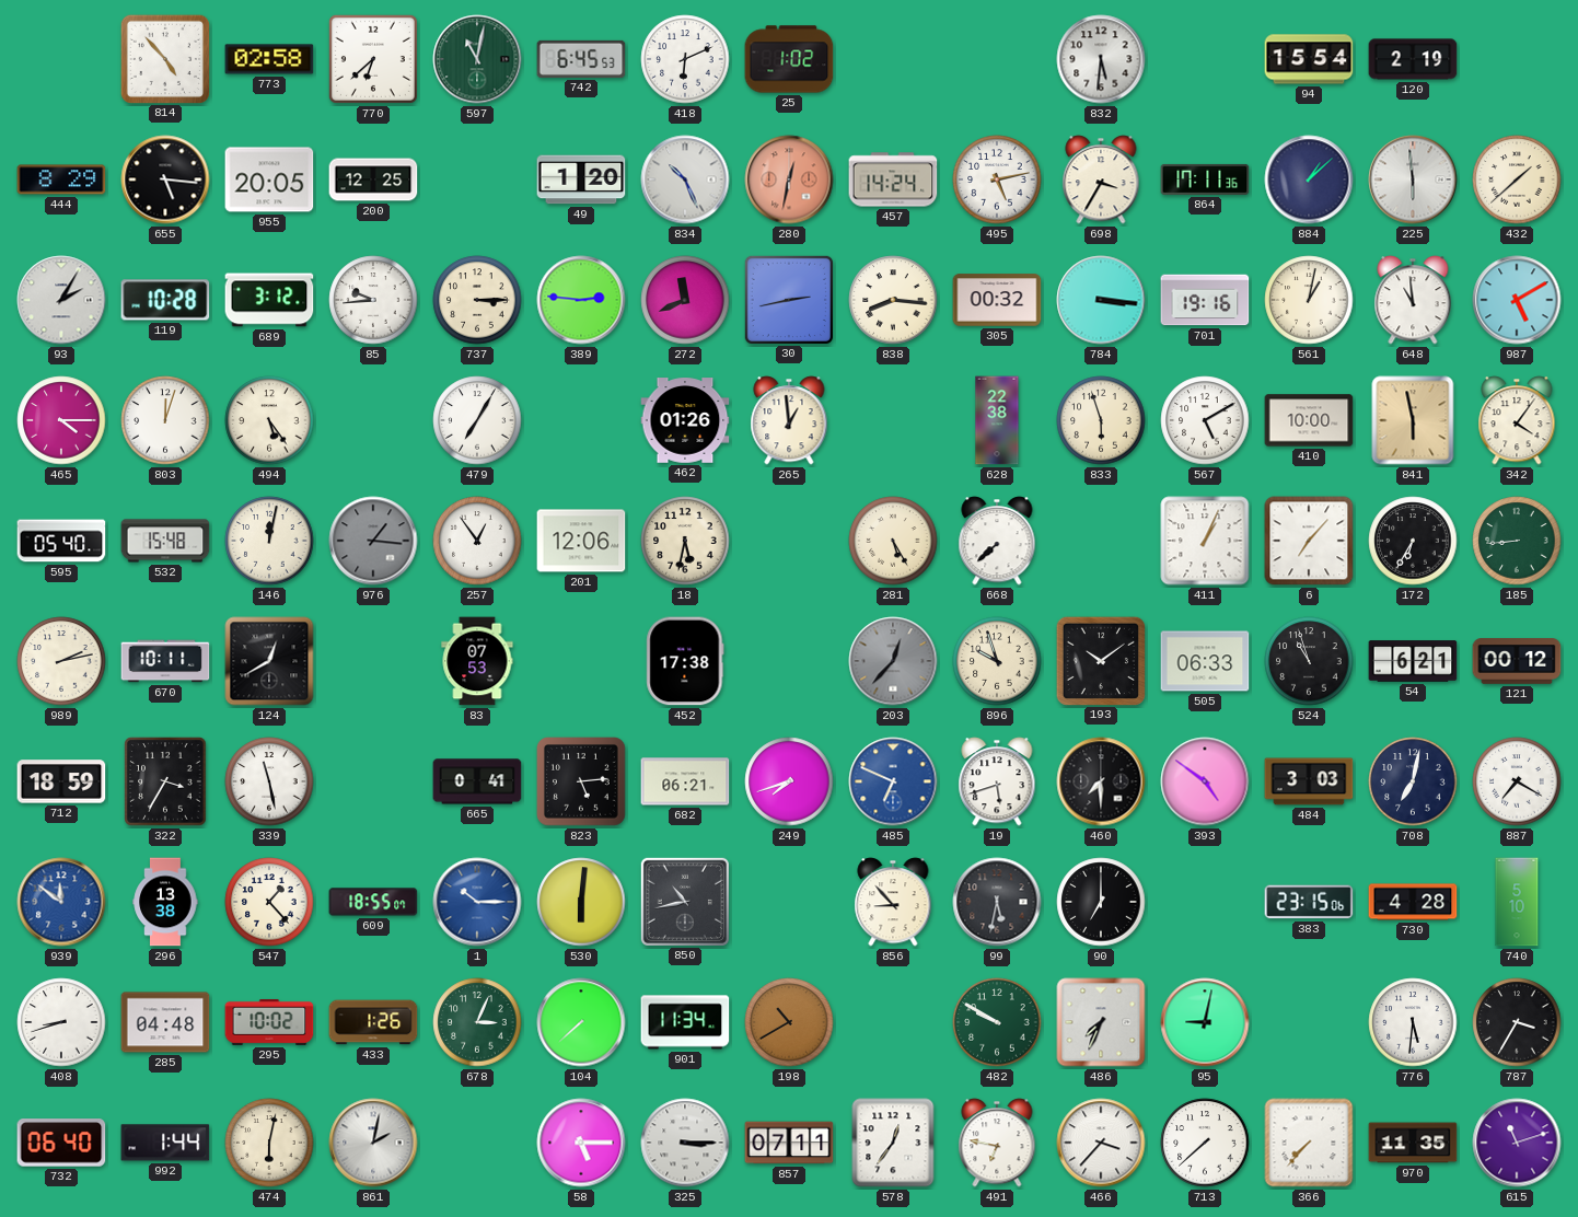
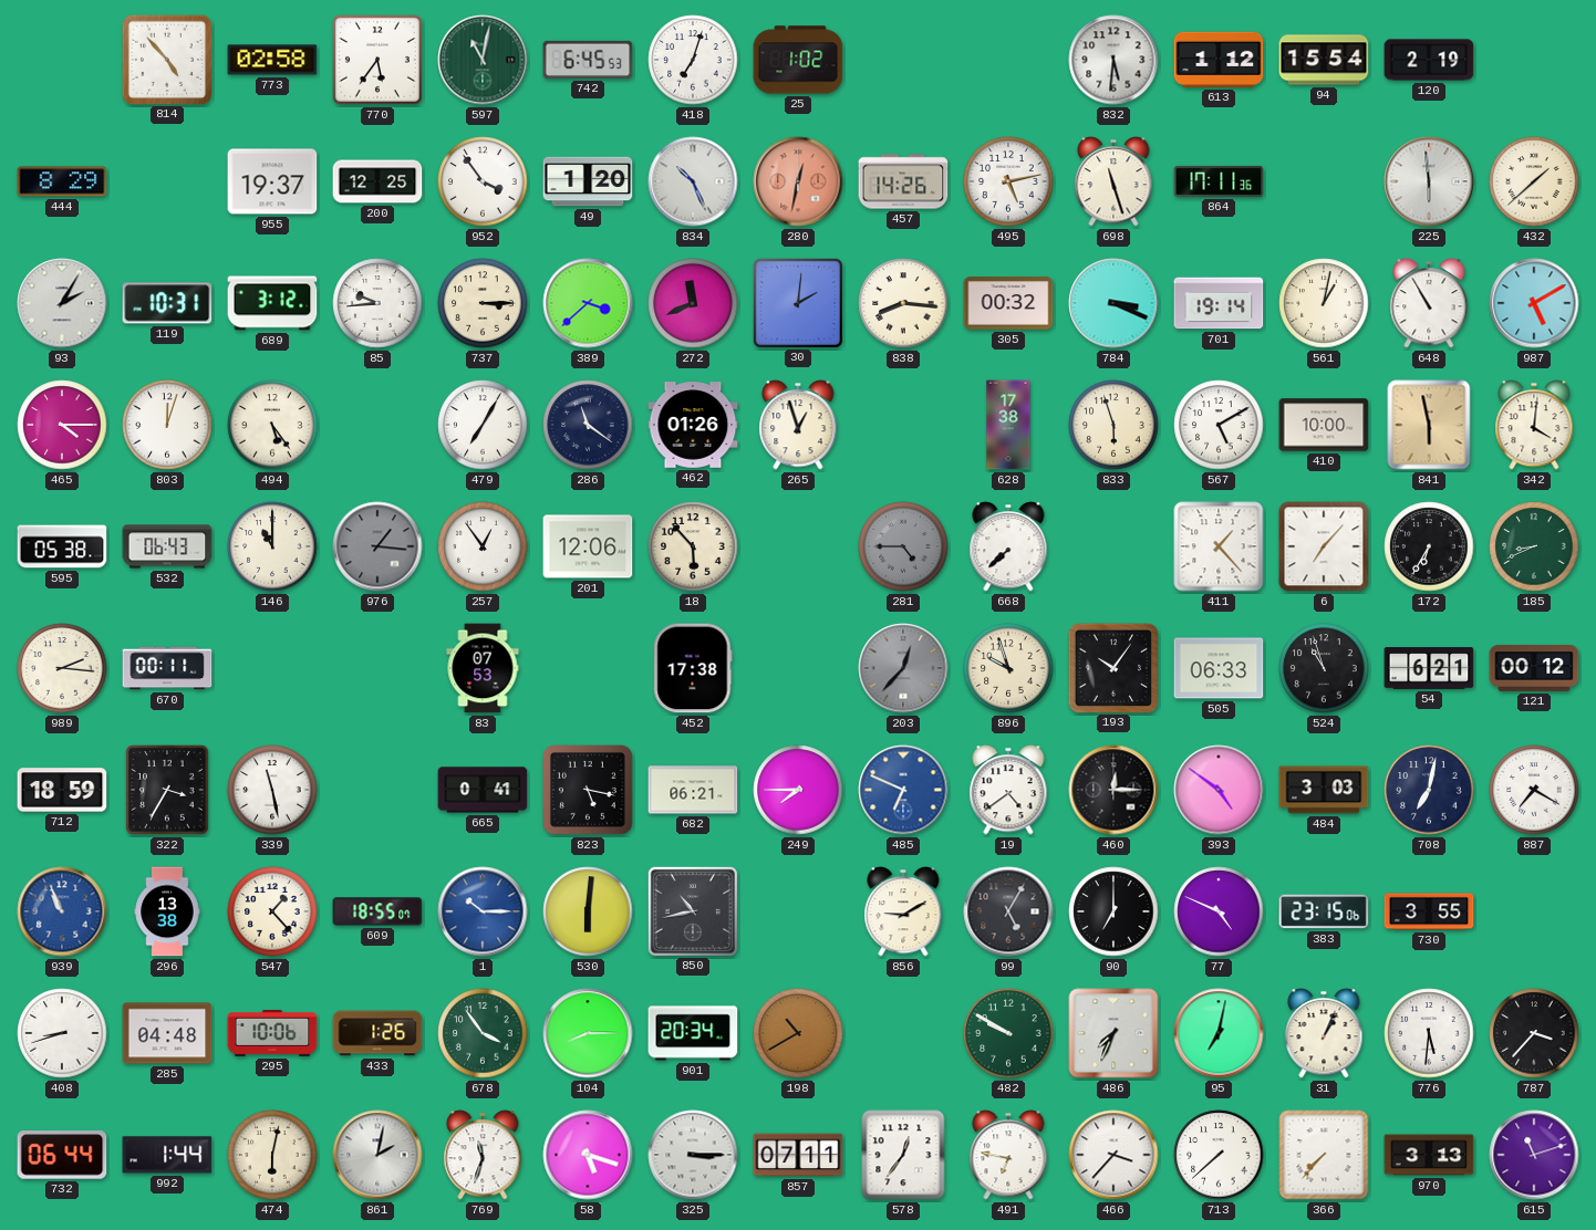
770: 6:38 -> 5:36 (377, 60)
418: 6:11 -> 7:03 (693, 60)
613: none -> 1:12 (1219, 60)
655: 5:16 -> none (165, 179)
955: 20:05 -> 19:37 (272, 181)
952: none -> 3:54 (483, 181)
457: 14:24 -> 14:26 (903, 181)
698: 3:35 -> 11:27 (1113, 181)
884: 1:08 -> none (1309, 179)
119: 10:28 -> 10:31 (167, 303)
389: 2:46 -> 3:38 (588, 303)
30: 2:43 -> 2:01 (797, 302)
784: 3:16 -> 3:19 (1113, 303)
701: 19:16 -> 19:14 (1219, 303)
648: 10:59 -> 10:55 (1429, 303)
286: none -> 11:21 (588, 425)
265: 12:59 -> 12:57 (798, 425)
628: 22:38 -> 17:38 (1008, 425)
342: 4:06 -> 4:01 (1534, 425)
595: 05:40 -> 05:38 (62, 546)
532: 15:48 -> 06:43 (167, 546)
146: 12:02 -> 11:00 (272, 546)
18: 5:32 -> 5:53 (693, 546)
281: 5:25 -> 4:45 (903, 546)
281 dial: cream -> grey (903, 546)
411: 1:04 -> 1:23 (1219, 546)
185: 8:44 -> 8:41 (1534, 546)
989: 2:13 -> 2:16 (62, 668)
670: 10:11 -> 00:11 (167, 668)
124: 12:40 -> none (269, 661)
193: 10:09 -> 10:06 (1112, 667)
823: 5:14 -> 5:17 (589, 791)
249: 7:42 -> 7:45 (798, 790)
19: 5:42 -> 4:39 (1008, 790)
460: 7:30 -> 12:15 (1113, 790)
939: 11:51 -> 10:56 (62, 911)
856: 8:53 -> 9:10 (903, 911)
99: 5:32 -> 5:05 (1008, 911)
77: none -> 4:49 (1219, 911)
730: 4:28 -> 3:55 (1429, 911)
740: 5:10 -> none (1517, 902)
295: 10:02 -> 10:06 (272, 1033)
678: 3:04 -> 3:54 (483, 1033)
104: 7:38 -> 8:15 (588, 1033)
901: 11:34 -> 20:34 (693, 1033)
95: 9:02 -> 7:02 (1219, 1033)
31: none -> 1:04 (1324, 1033)
787: 3:35 -> 3:37 (1534, 1033)
732: 06:40 -> 06:44 (62, 1155)
769: none -> 11:33 (483, 1155)
58: 5:15 -> 5:18 (588, 1155)
970: 11:35 -> 3:13 (1429, 1155)
